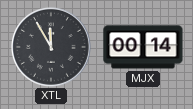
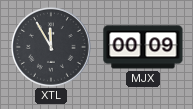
MJX: 00:14 -> 00:09 (143, 47)
